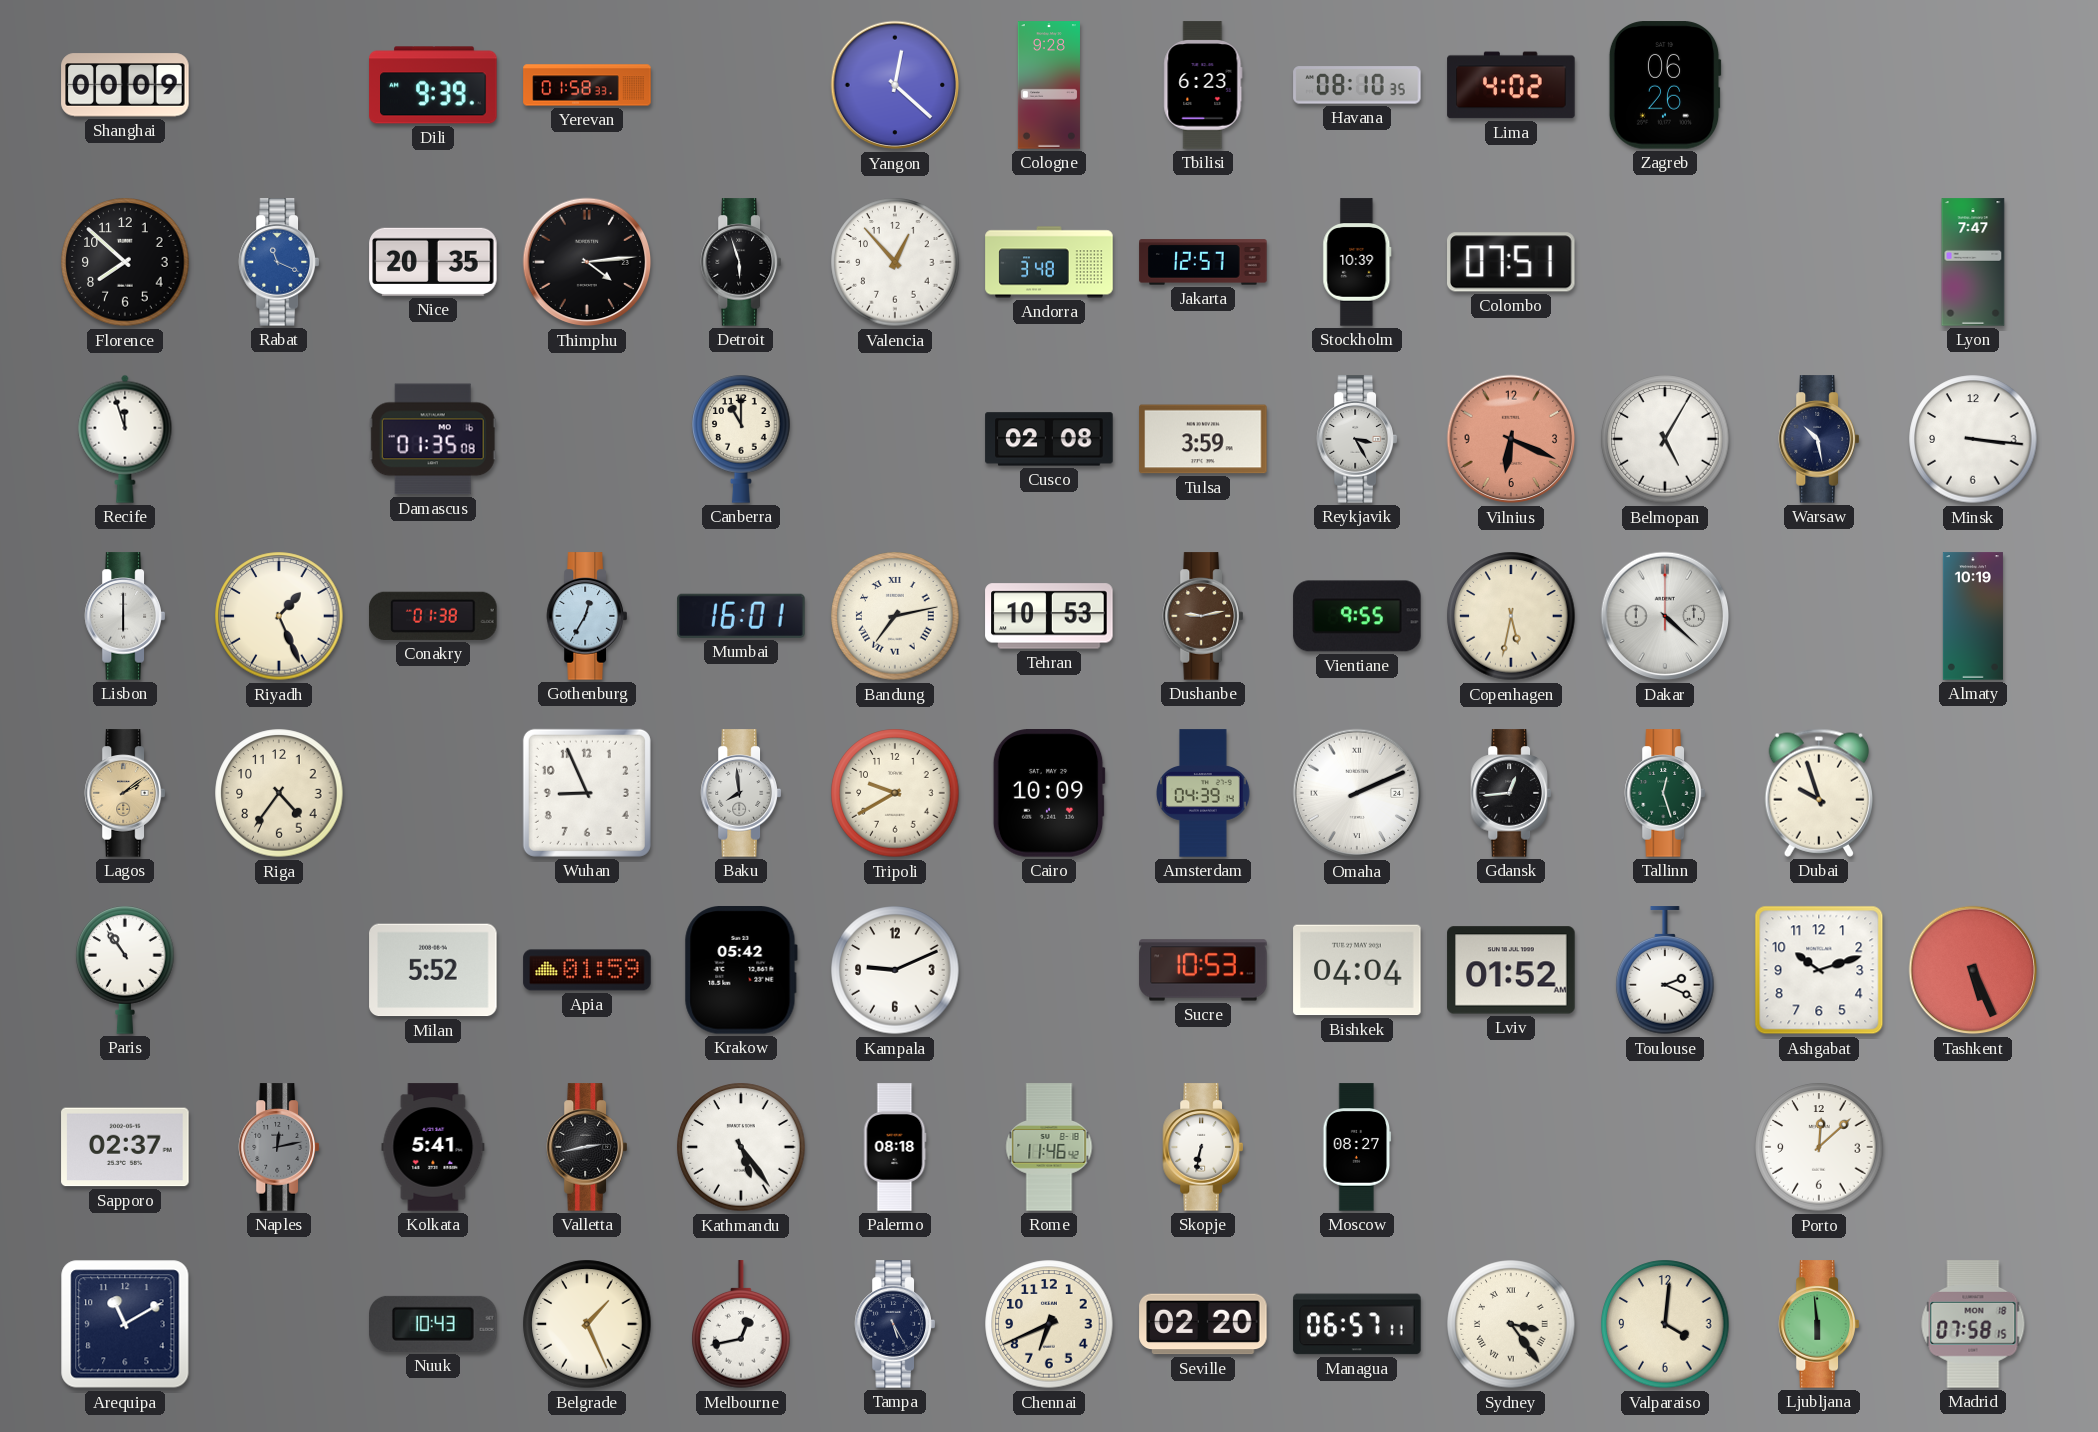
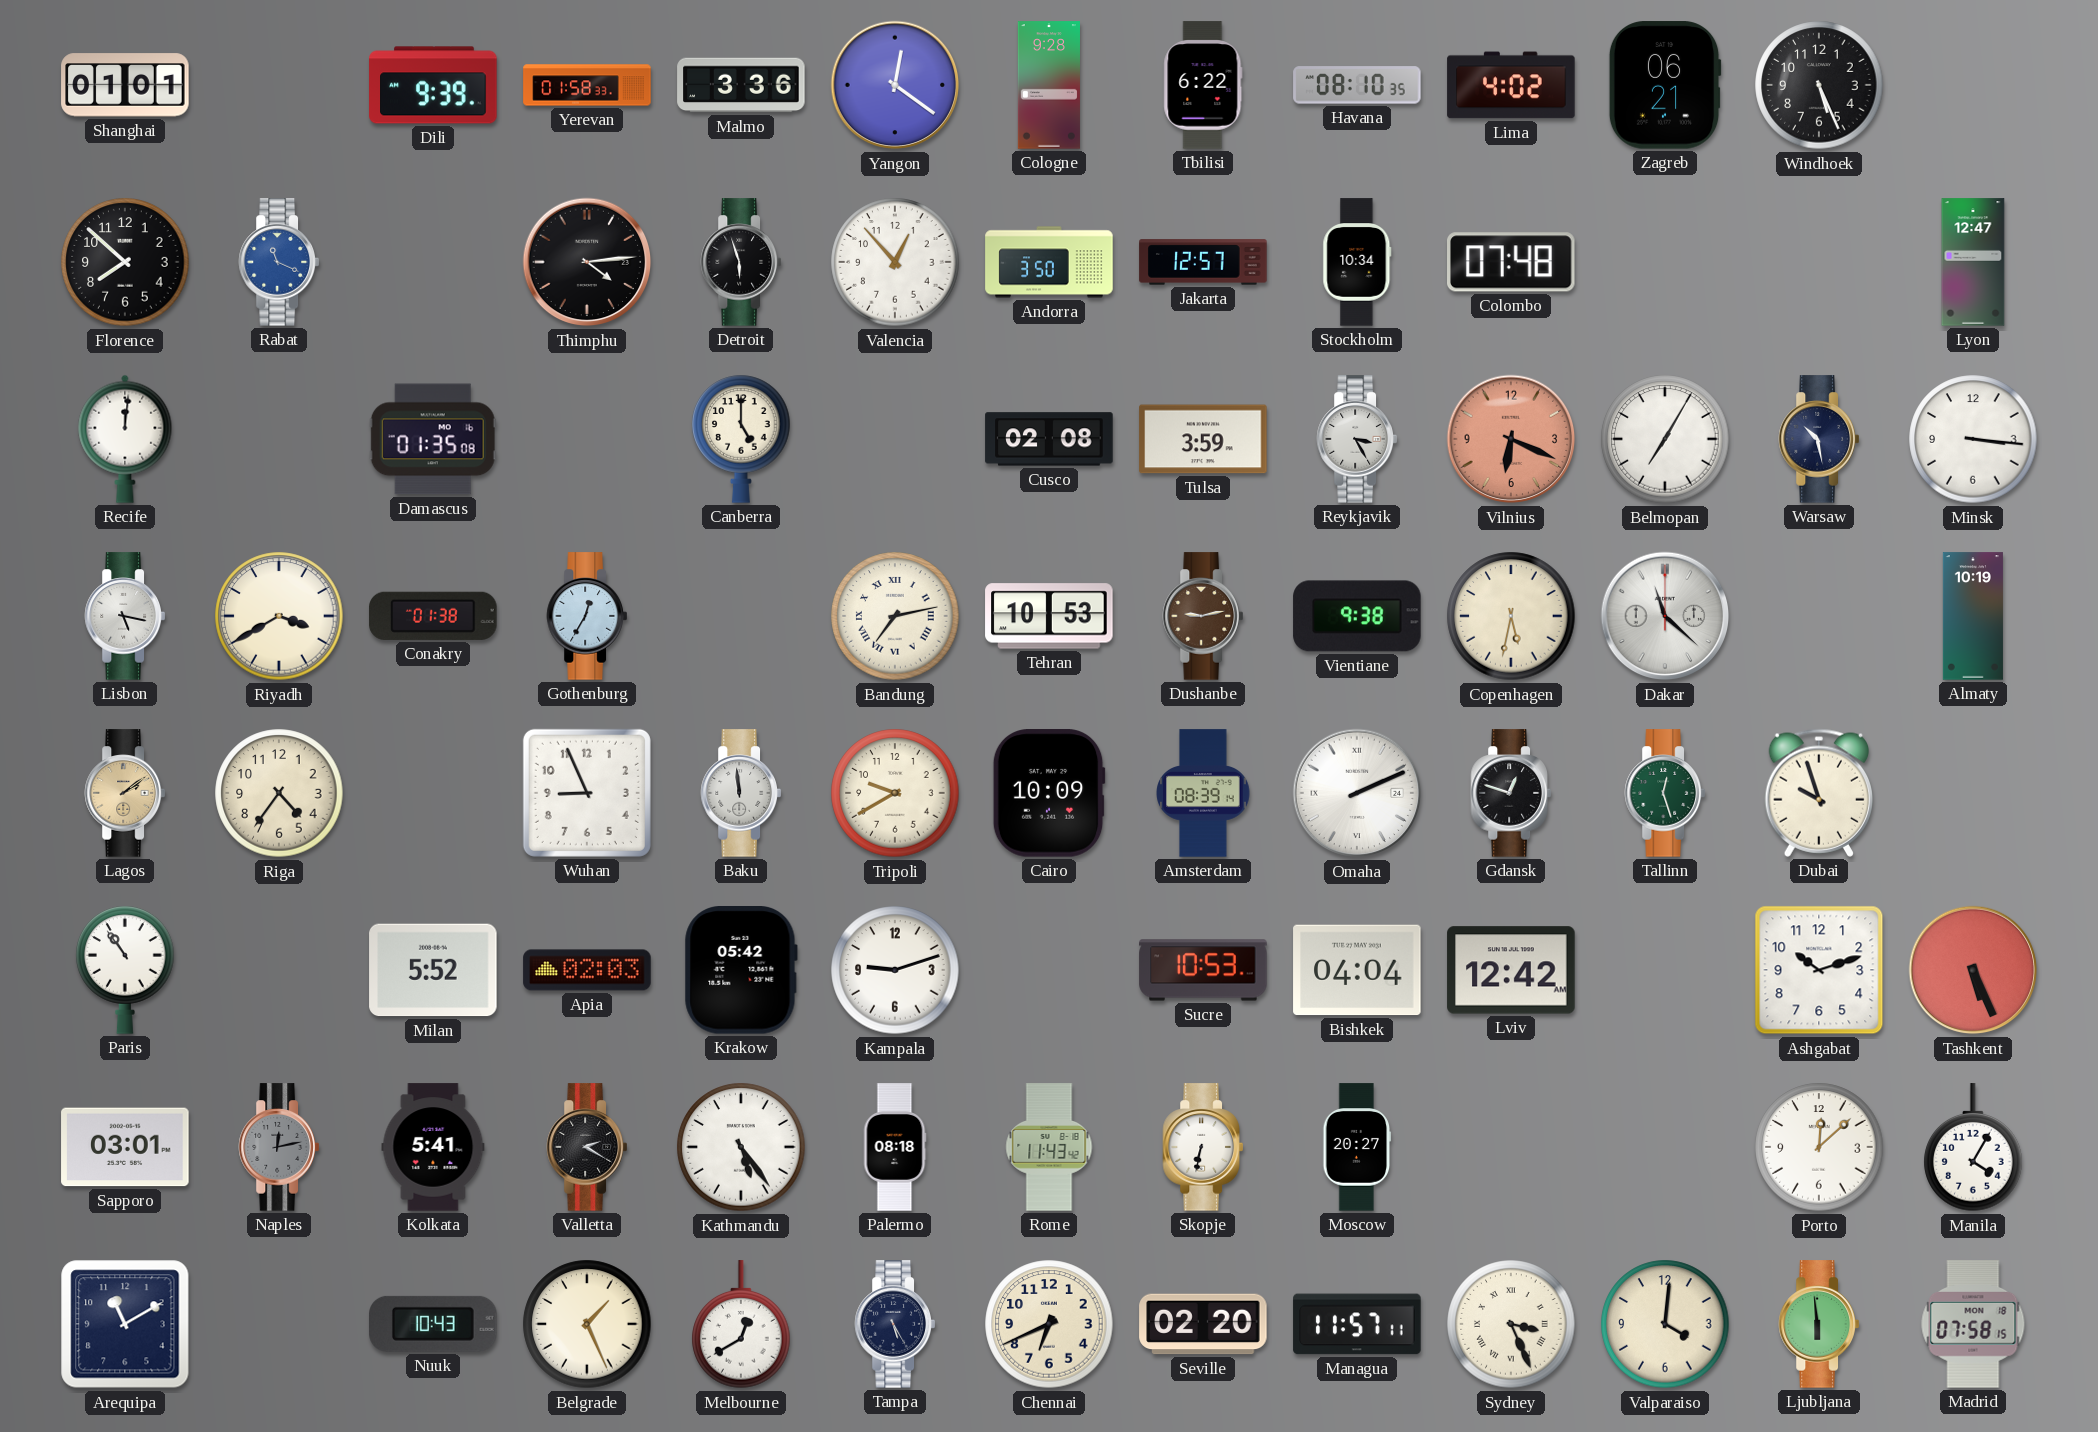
Shanghai: 00:09 -> 01:01 (125, 85)
Malmo: none -> 3:36 (741, 85)
Yangon: 12:22 -> 12:21 (895, 85)
Tbilisi: 6:23 -> 6:22 (1203, 85)
Zagreb: 06:26 -> 06:21 (1665, 85)
Windhoek: none -> 5:26 (1819, 85)
Nice: 20:35 -> none (433, 262)
Andorra: 3:48 -> 3:50 (1049, 262)
Stockholm: 10:39 -> 10:34 (1357, 262)
Colombo: 07:51 -> 07:48 (1511, 262)
Lyon: 7:47 -> 12:47 (1973, 262)
Recife: 11:57 -> 12:01 (125, 439)
Canberra: 11:00 -> 5:00 (741, 439)
Belmopan: 5:05 -> 7:05 (1665, 439)
Lisbon: 6:00 -> 5:17 (124, 616)
Riyadh: 1:26 -> 3:40 (279, 616)
Mumbai: 16:01 -> none (741, 616)
Vientiane: 9:55 -> 9:38 (1357, 616)
Dakar: 4:22 -> 11:22 (1665, 616)
Baku: 7:59 -> 11:59 (740, 793)
Amsterdam: 04:39 -> 08:39 (1203, 793)
Gdansk: 12:44 -> 12:48 (1510, 793)
Apia: 01:59 -> 02:03 (587, 970)
Kampala: 9:11 -> 9:12 (895, 970)
Lviv: 01:52 -> 12:42 (1511, 970)
Toulouse: 2:19 -> none (1665, 971)
Sapporo: 02:37 -> 03:01 (125, 1147)
Valletta: 2:43 -> 2:20 (586, 1147)
Rome: 11:46 -> 11:43 (1049, 1147)
Moscow: 08:27 -> 20:27 (1357, 1147)
Manila: none -> 4:05 (1973, 1148)
Melbourne: 12:43 -> 12:40 (741, 1325)
Managua: 06:57 -> 11:57 (1357, 1324)
Sydney: 3:24 -> 3:26 (1511, 1324)
